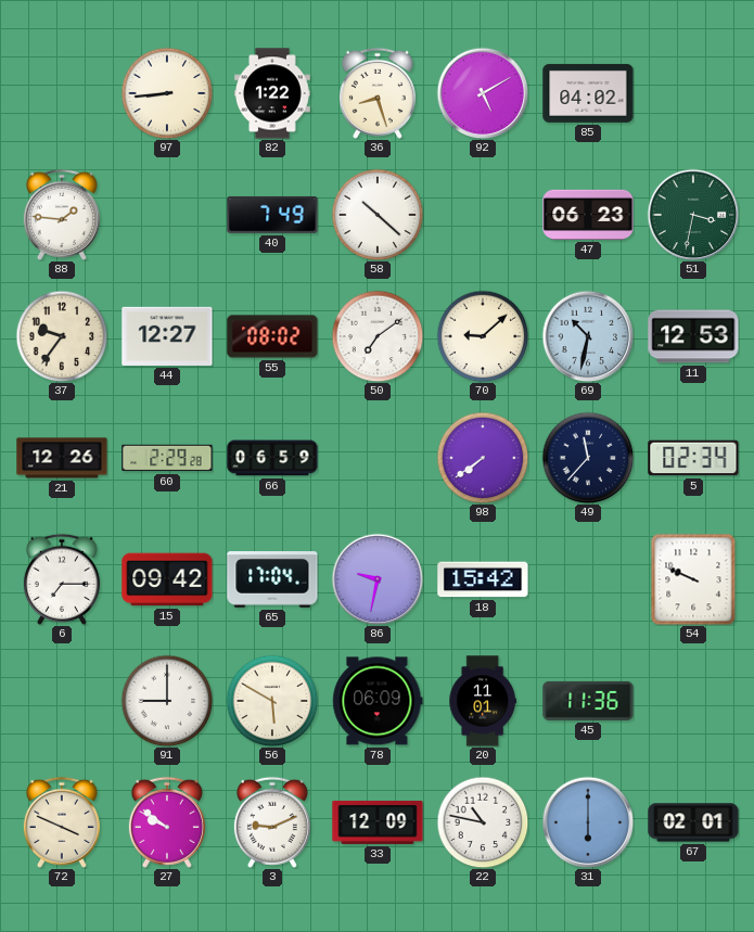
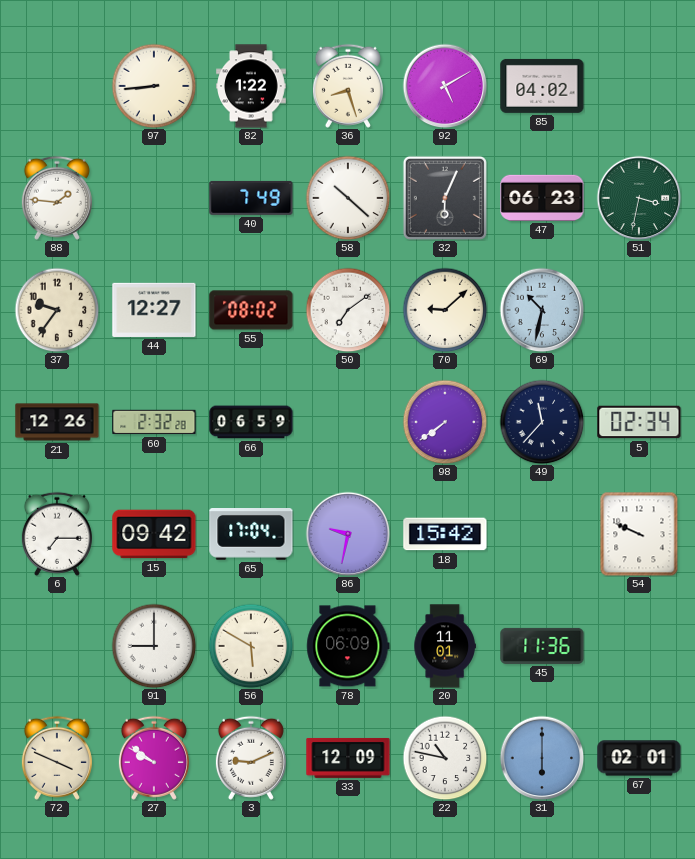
32: none -> 6:04 (445, 198)
11: 12:53 -> none (693, 336)
60: 2:29 -> 2:32 (154, 422)
